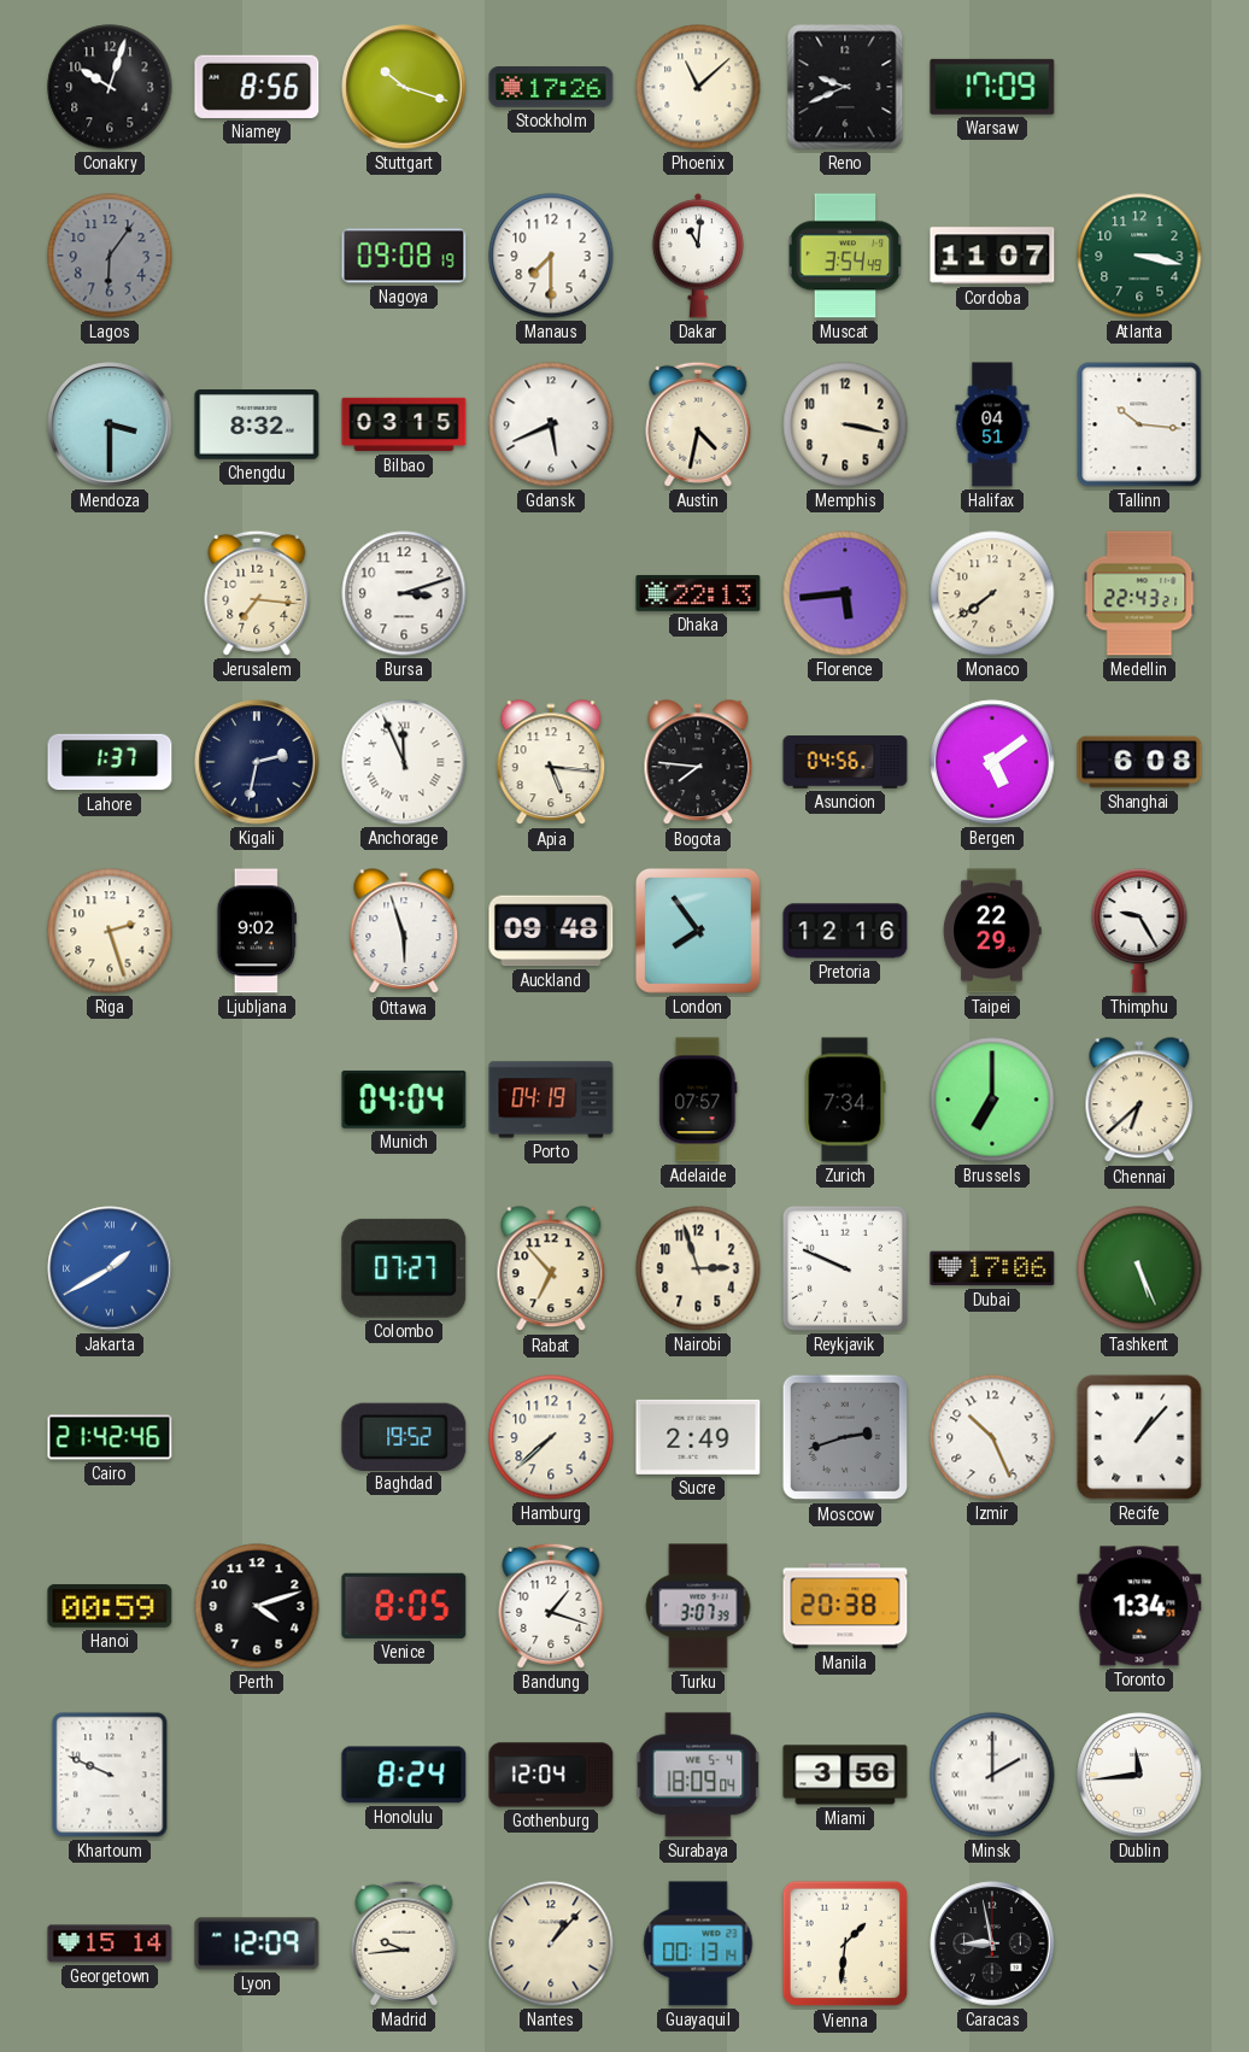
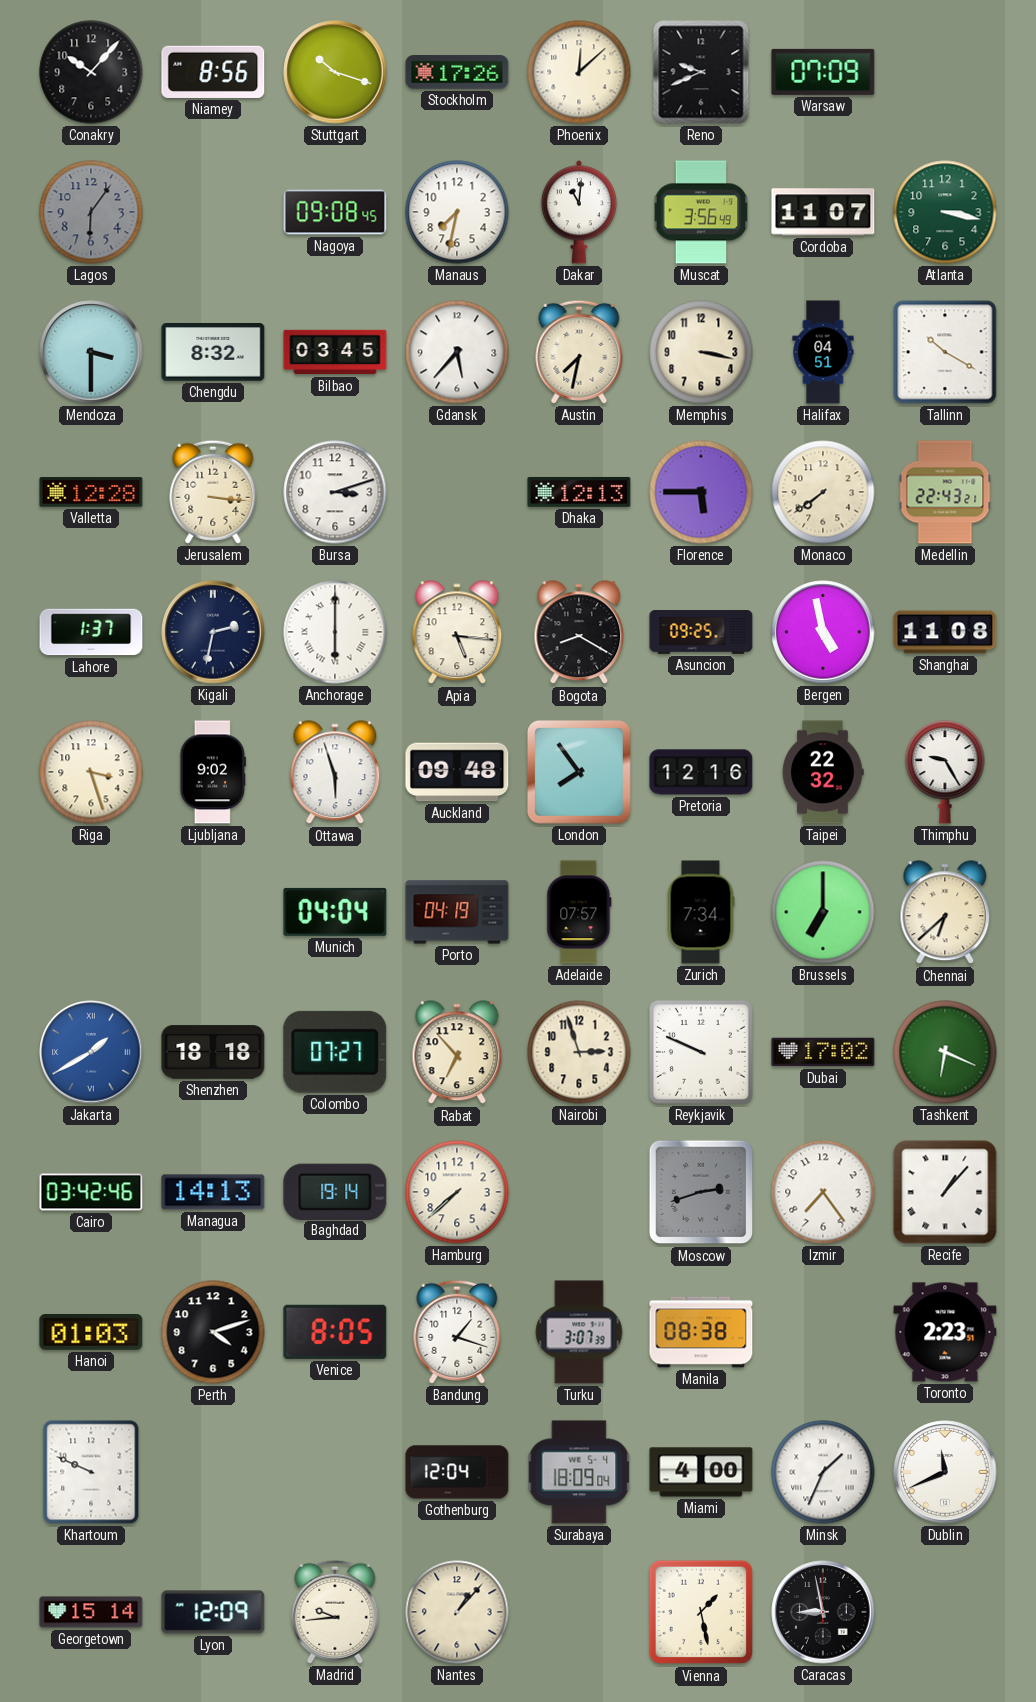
Conakry: 10:03 -> 10:07 (91, 72)
Phoenix: 11:08 -> 12:08 (579, 72)
Warsaw: 17:09 -> 07:09 (823, 72)
Nagoya: 09:08:19 -> 09:08:45 (335, 212)
Manaus: 7:30 -> 7:32 (457, 212)
Muscat: 3:54 -> 3:56 (701, 212)
Bilbao: 03:15 -> 03:45 (335, 352)
Gdansk: 5:41 -> 5:37 (457, 352)
Austin: 4:32 -> 7:32 (579, 352)
Tallinn: 10:16 -> 10:20 (945, 352)
Valletta: none -> 12:28 (91, 492)
Jerusalem: 7:16 -> 3:16 (213, 492)
Dhaka: 22:13 -> 12:13 (579, 492)
Florence: 5:44 -> 5:45 (701, 492)
Anchorage: 11:56 -> 6:00 (335, 632)
Bogota: 7:46 -> 8:20 (579, 633)
Asuncion: 04:56 -> 09:25 (701, 632)
Bergen: 5:09 -> 4:58 (823, 632)
Shanghai: 6:08 -> 11:08 (945, 632)
Riga: 2:27 -> 3:27 (91, 772)
Taipei: 22:29 -> 22:32 (823, 772)
Shenzhen: none -> 18:18 (213, 1052)
Dubai: 17:06 -> 17:02 (823, 1052)
Tashkent: 5:26 -> 6:19 (945, 1052)
Cairo: 21:42 -> 03:42 (91, 1192)
Managua: none -> 14:13 (213, 1192)
Baghdad: 19:52 -> 19:14 (335, 1191)
Sucre: 2:49 -> none (698, 1437)
Izmir: 10:26 -> 7:24 (823, 1192)
Hanoi: 00:59 -> 01:03 (91, 1333)
Manila: 20:38 -> 08:38 (701, 1332)
Toronto: 1:34 -> 2:23 (945, 1332)
Honolulu: 8:24 -> none (404, 1775)
Miami: 3:56 -> 4:00 (701, 1472)
Minsk: 2:00 -> 1:34 (823, 1472)
Dublin: 11:44 -> 11:41 (945, 1472)
Guayaquil: 00:13 -> none (698, 1943)
Vienna: 1:31 -> 1:28 (701, 1612)
